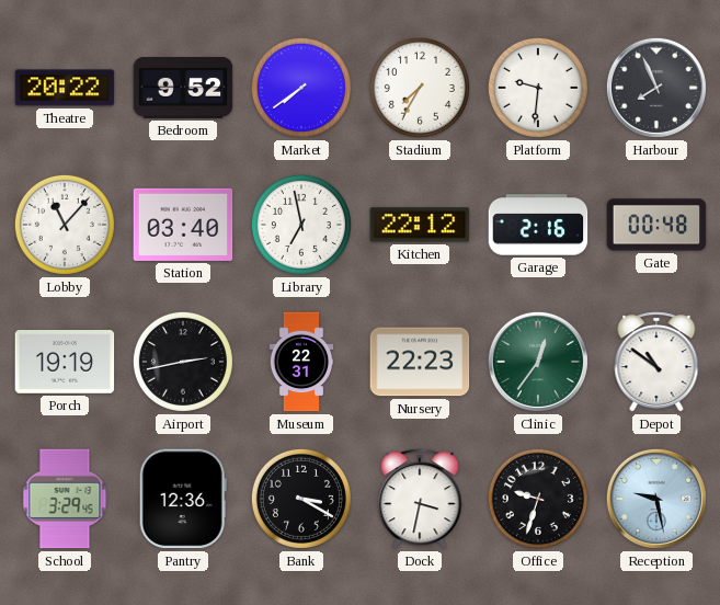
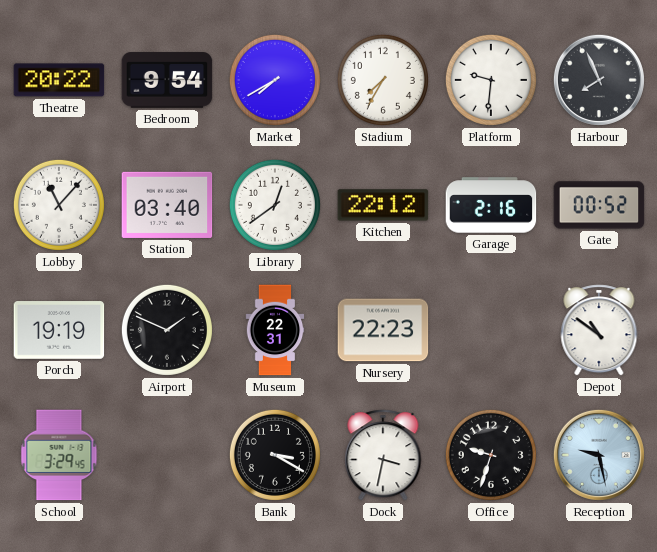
Bedroom: 9:52 -> 9:54 (167, 80)
Market: 7:39 -> 7:40 (275, 80)
Library: 6:58 -> 12:39 (275, 205)
Gate: 00:48 -> 00:52 (599, 205)
Airport: 2:43 -> 1:49 (167, 330)
Clinic: 12:36 -> none (538, 362)
Pantry: 12:36 -> none (183, 499)
